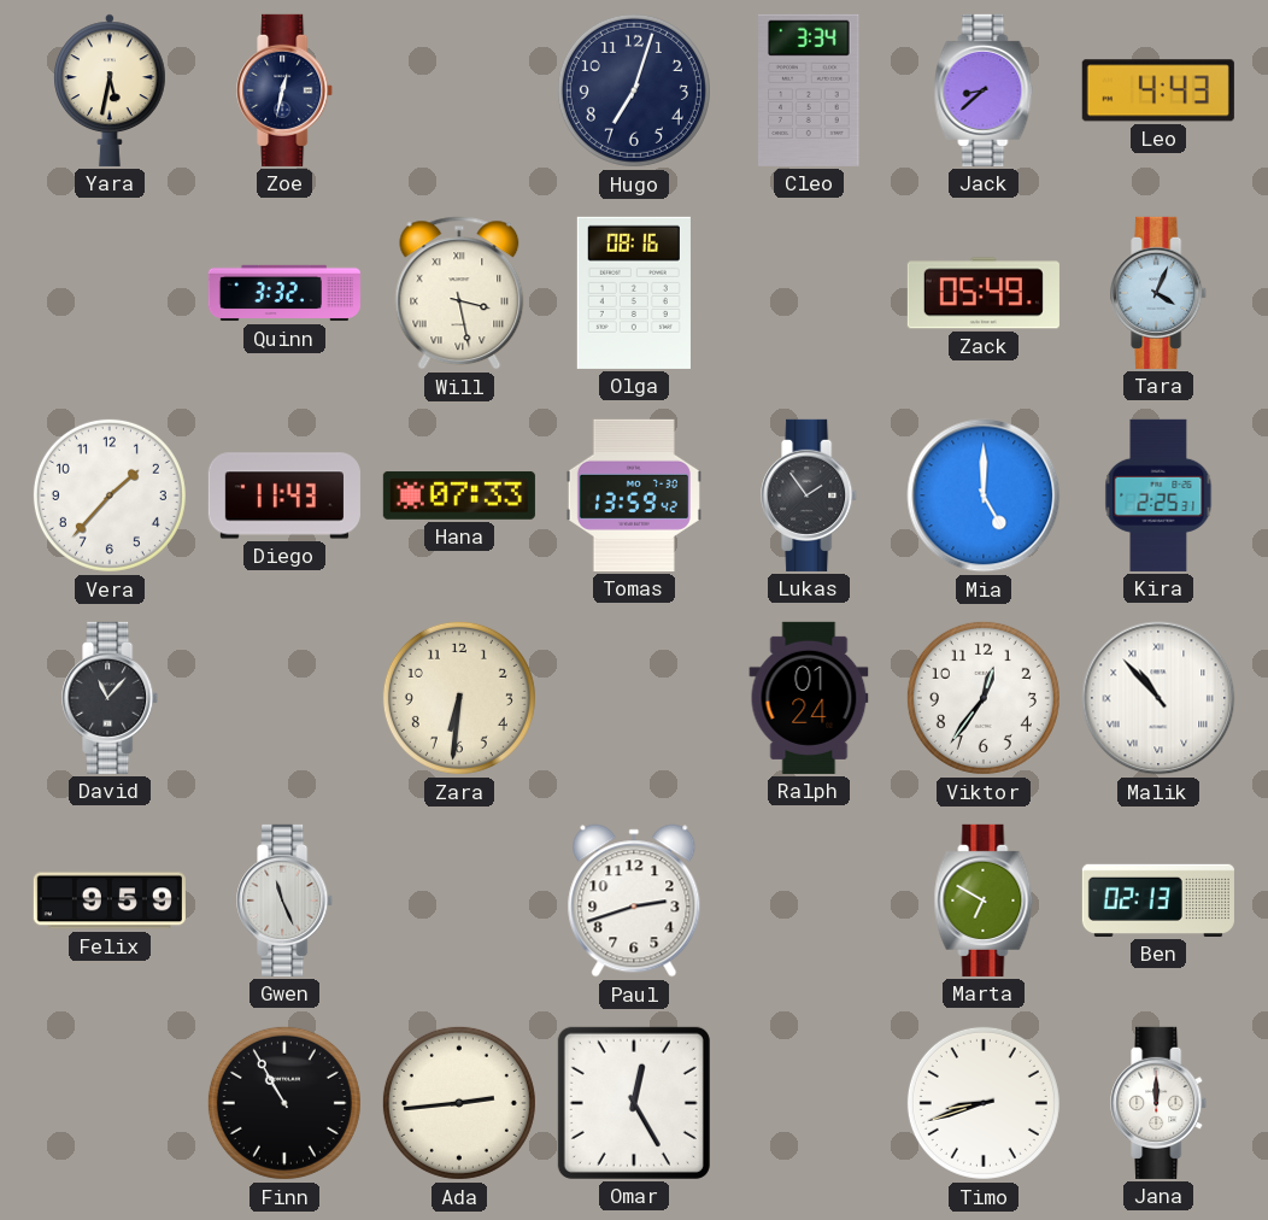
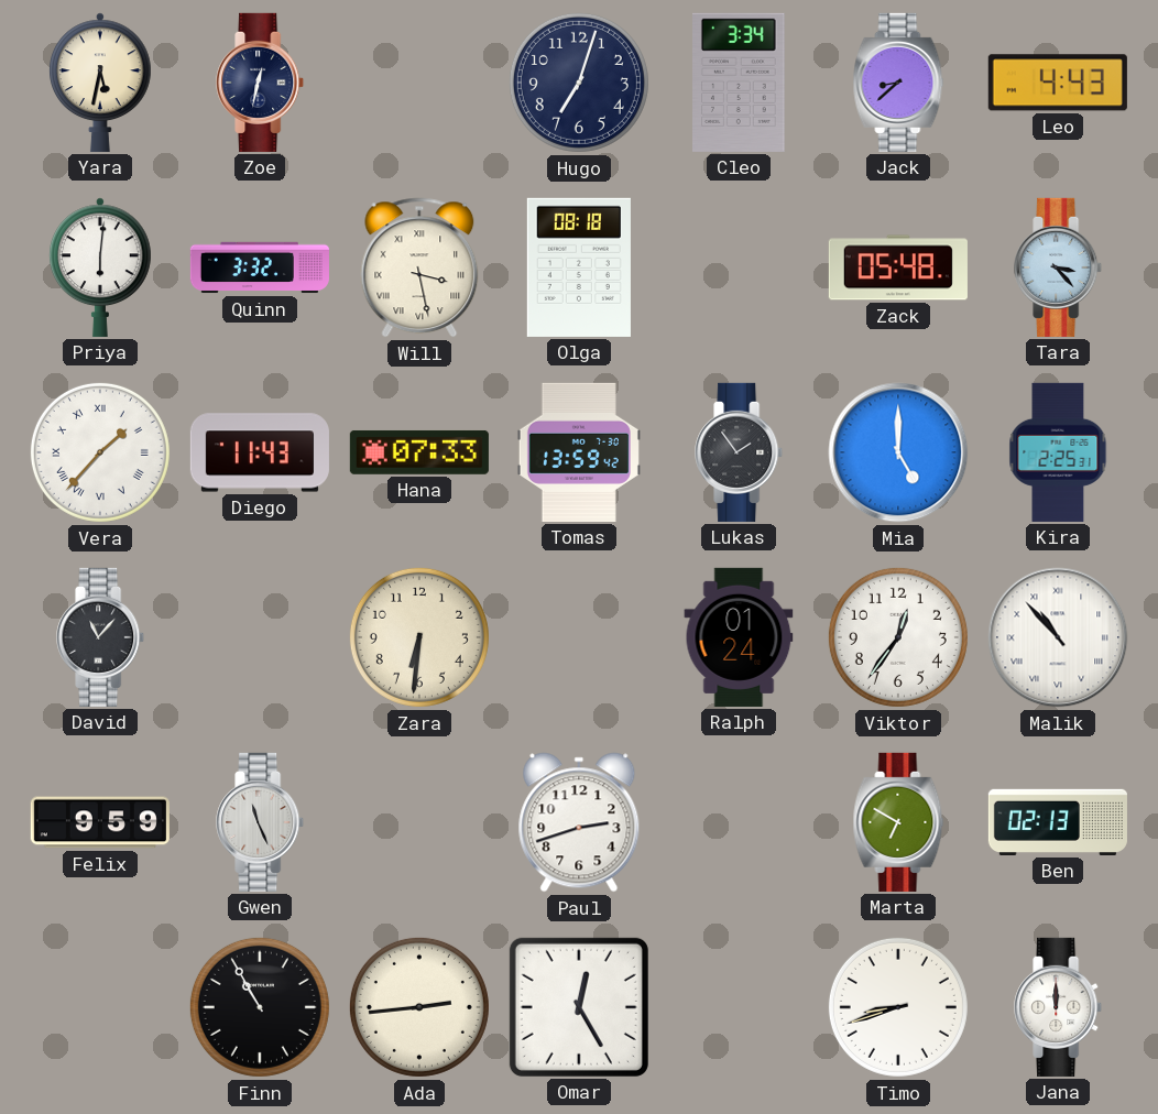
Priya: none -> 6:01 (100, 267)
Olga: 08:16 -> 08:18 (579, 267)
Zack: 05:49 -> 05:48 (898, 267)
Tara: 4:04 -> 3:23 (1059, 267)
Vera numerals: Arabic -> Roman (100, 452)
